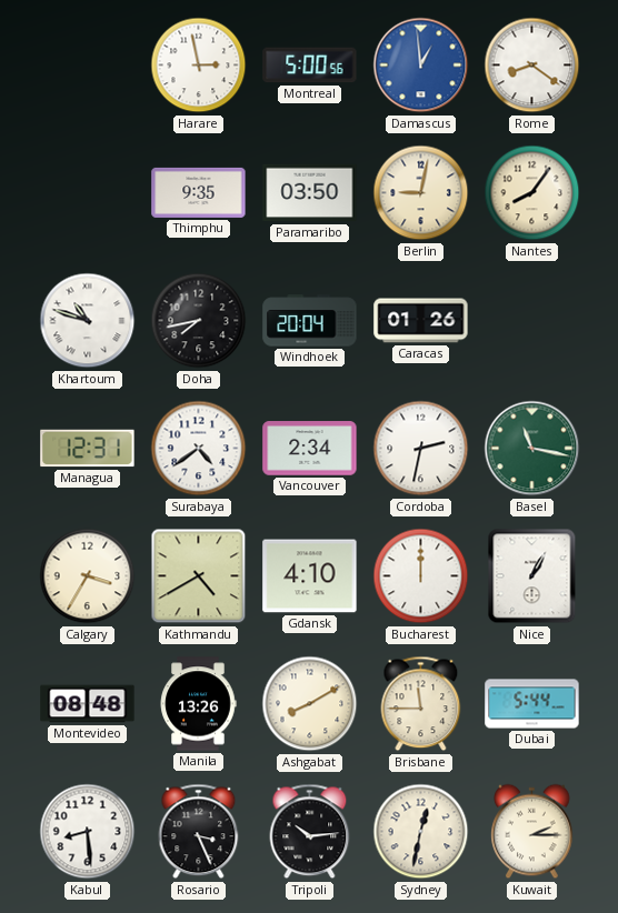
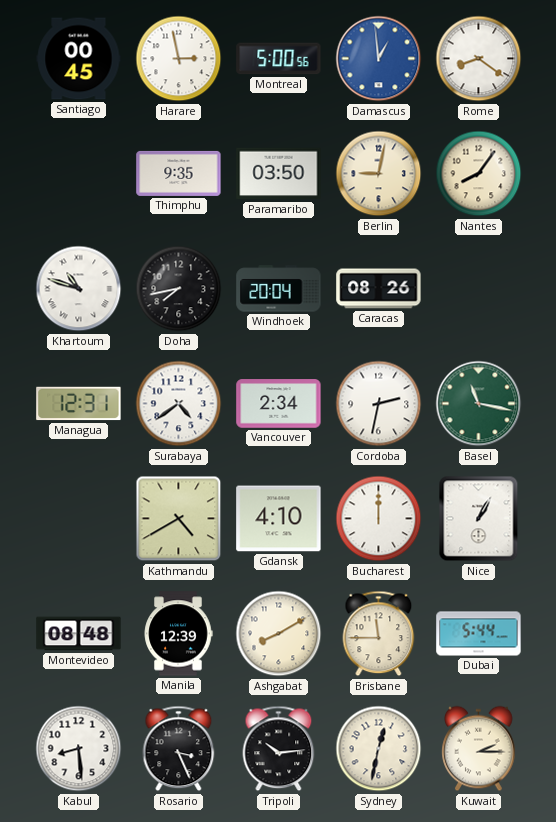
Santiago: none -> 00:45 (79, 59)
Caracas: 01:26 -> 08:26 (379, 289)
Calgary: 3:35 -> none (88, 576)
Manila: 13:26 -> 12:39 (178, 634)
